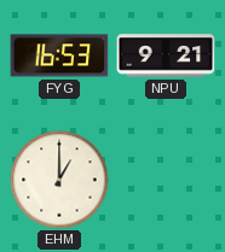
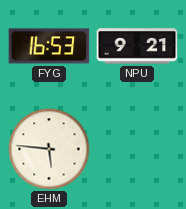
EHM: 1:00 -> 5:46 (49, 149)
